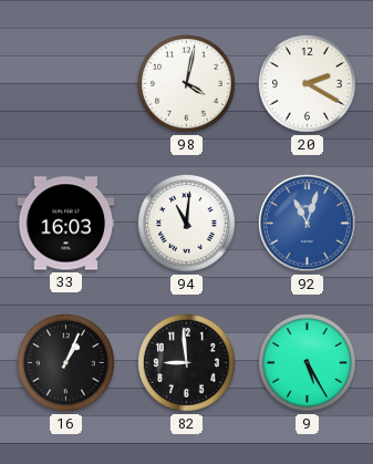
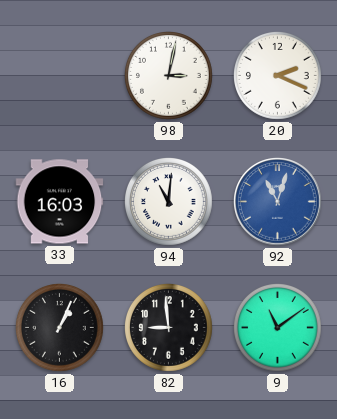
98: 4:02 -> 3:02 (169, 76)
20: 2:20 -> 2:19 (278, 76)
9: 5:25 -> 11:09 (278, 328)
